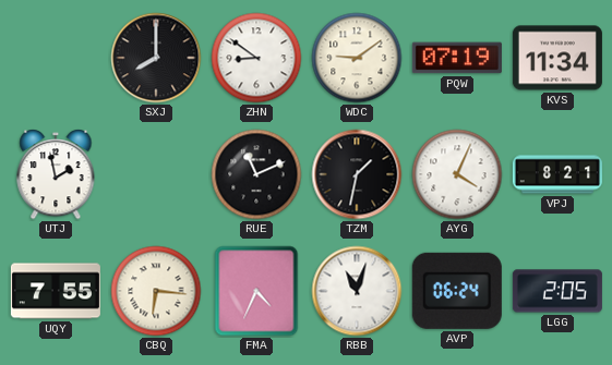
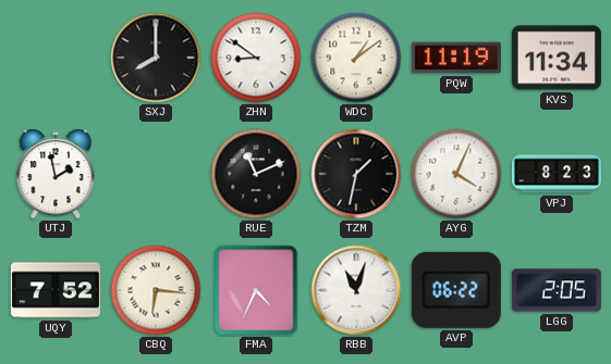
WDC: 9:09 -> 1:09 (356, 58)
PQW: 07:19 -> 11:19 (456, 58)
VPJ: 8:21 -> 8:23 (557, 174)
UQY: 7:55 -> 7:52 (56, 290)
AVP: 06:24 -> 06:22 (456, 290)
